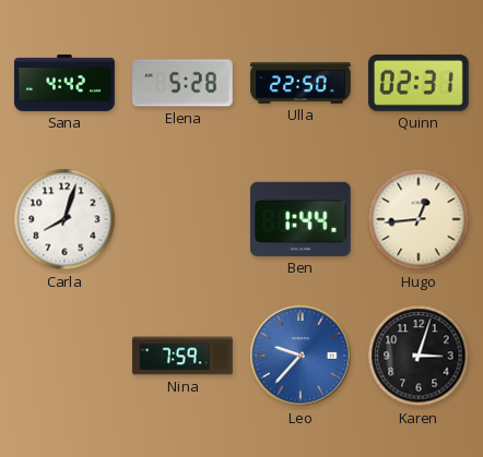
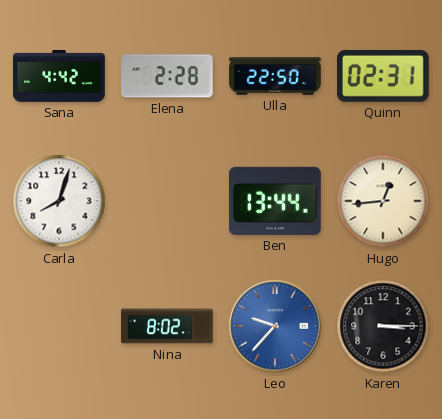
Elena: 5:28 -> 2:28 (168, 76)
Ben: 1:44 -> 13:44 (276, 201)
Nina: 7:59 -> 8:02 (167, 326)
Karen: 3:03 -> 3:15 (383, 326)
